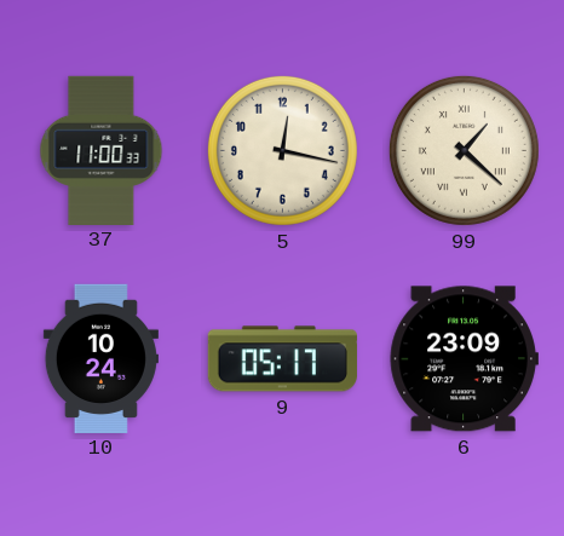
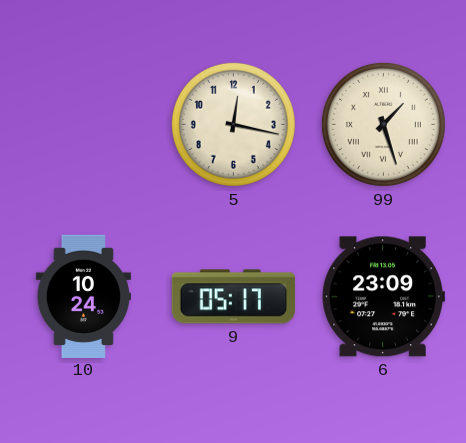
37: 11:00 -> none (102, 150)
99: 1:22 -> 1:27 (383, 124)
